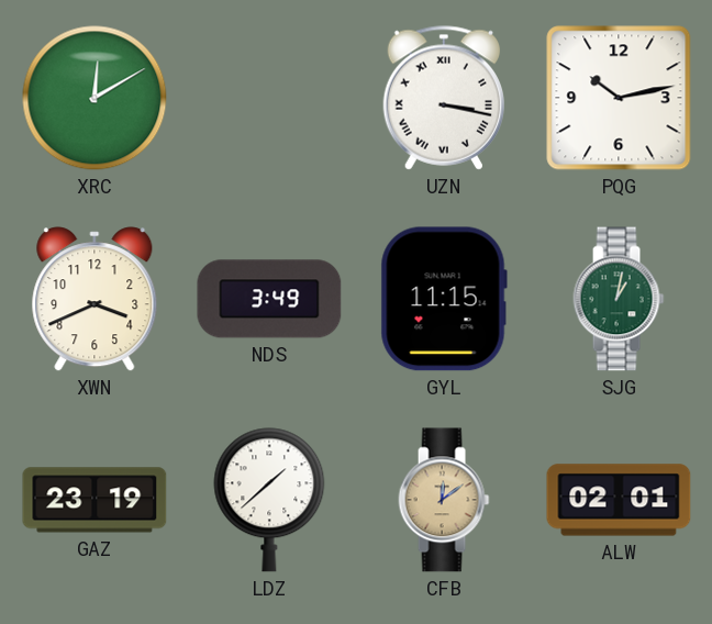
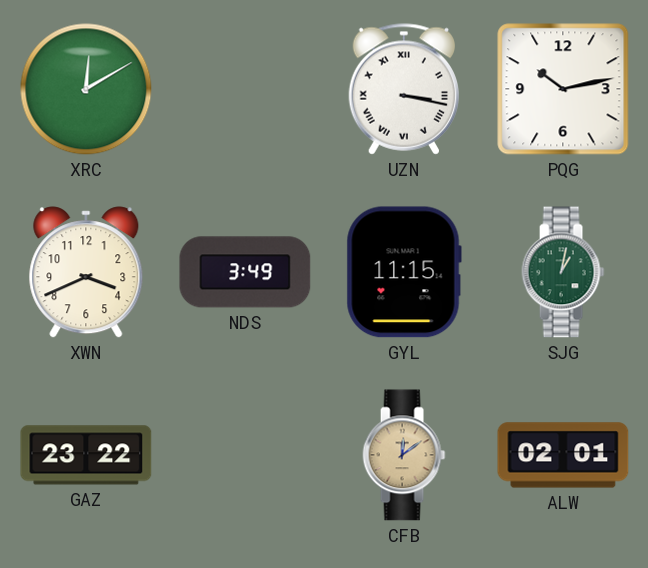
GAZ: 23:19 -> 23:22 (86, 455)
LDZ: 1:38 -> none (269, 500)
